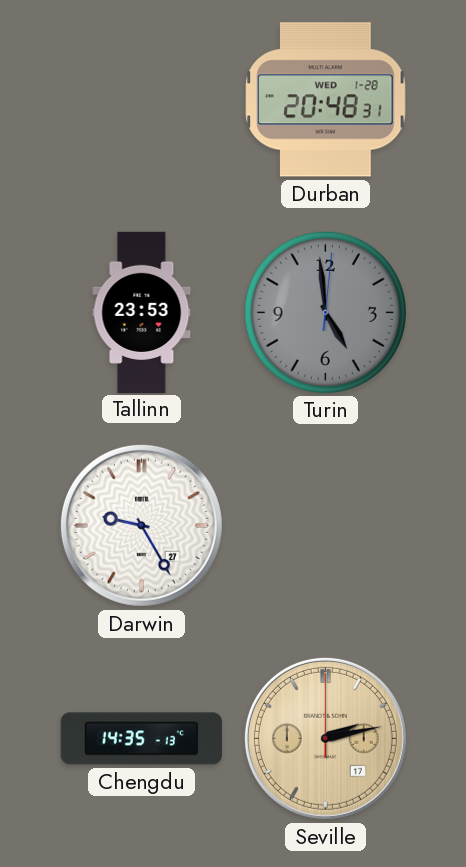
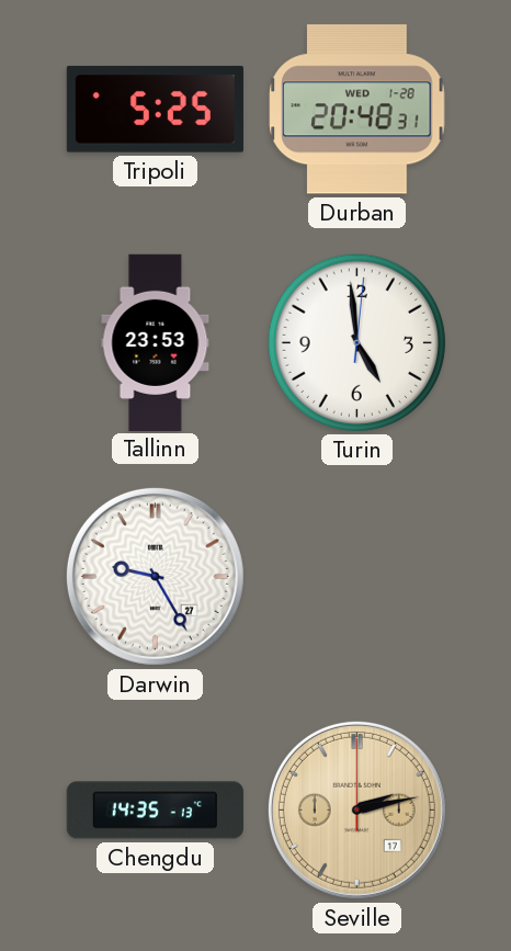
Tripoli: none -> 5:25 (155, 110)
Turin dial: grey -> white (356, 342)
